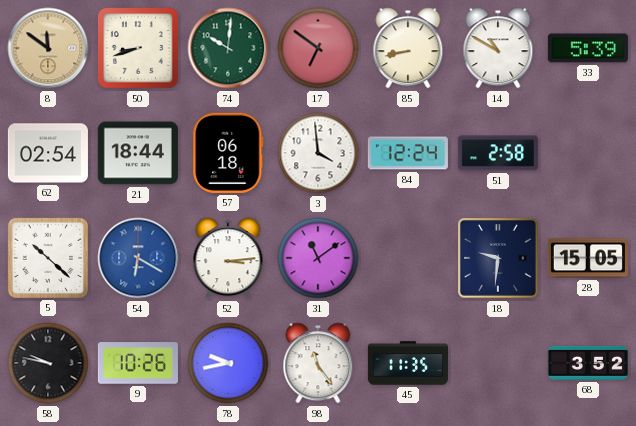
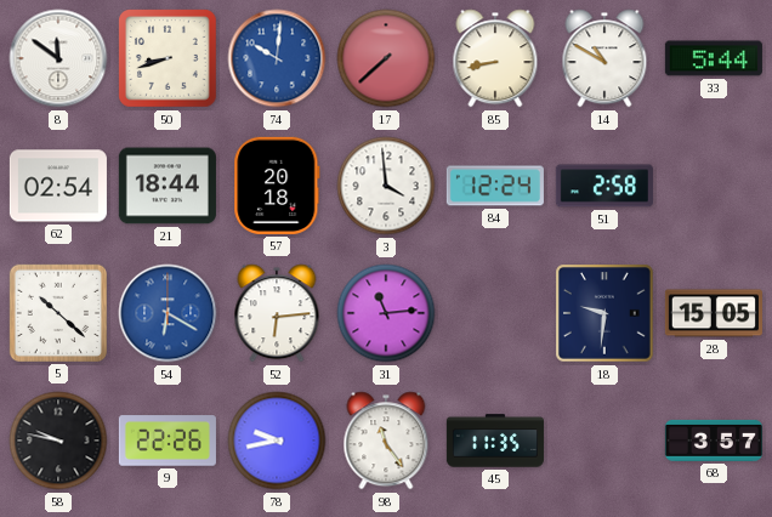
8 dial: champagne -> white (58, 58)
74 dial: green -> blue (277, 58)
17: 6:51 -> 7:38 (386, 58)
33: 5:39 -> 5:44 (714, 58)
57: 06:18 -> 20:18 (277, 186)
52: 3:14 -> 6:14 (277, 313)
31: 11:09 -> 11:14 (386, 313)
9: 10:26 -> 22:26 (168, 441)
68: 3:52 -> 3:57 (714, 441)
